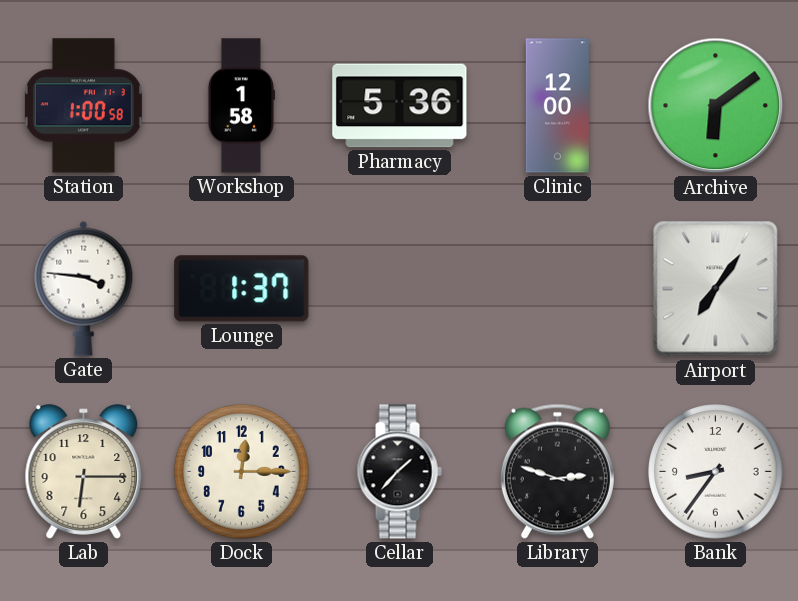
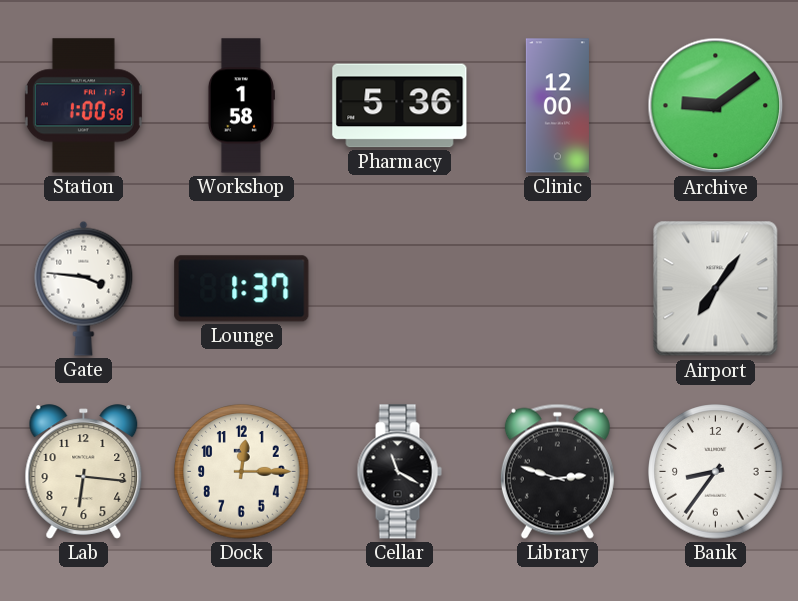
Archive: 6:09 -> 9:09 (716, 106)
Lab: 6:15 -> 6:16 (84, 472)
Cellar: 1:37 -> 11:20 (399, 472)
